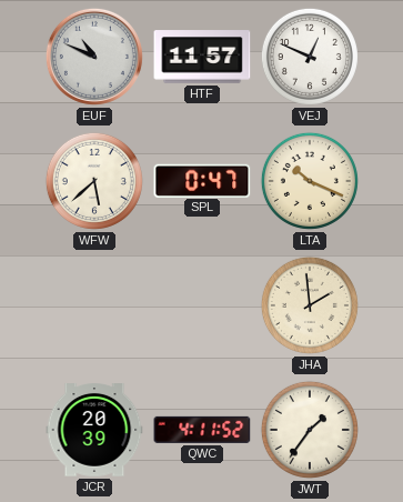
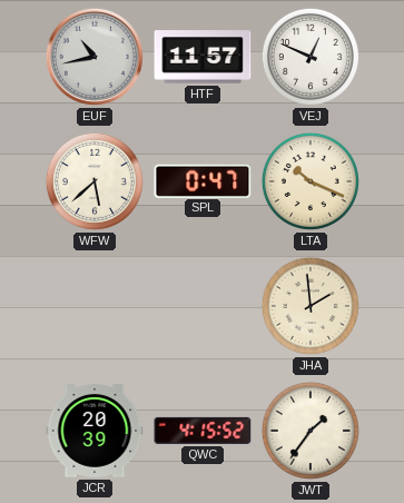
EUF: 10:49 -> 10:43 (95, 57)
QWC: 4:11 -> 4:15 (203, 431)
